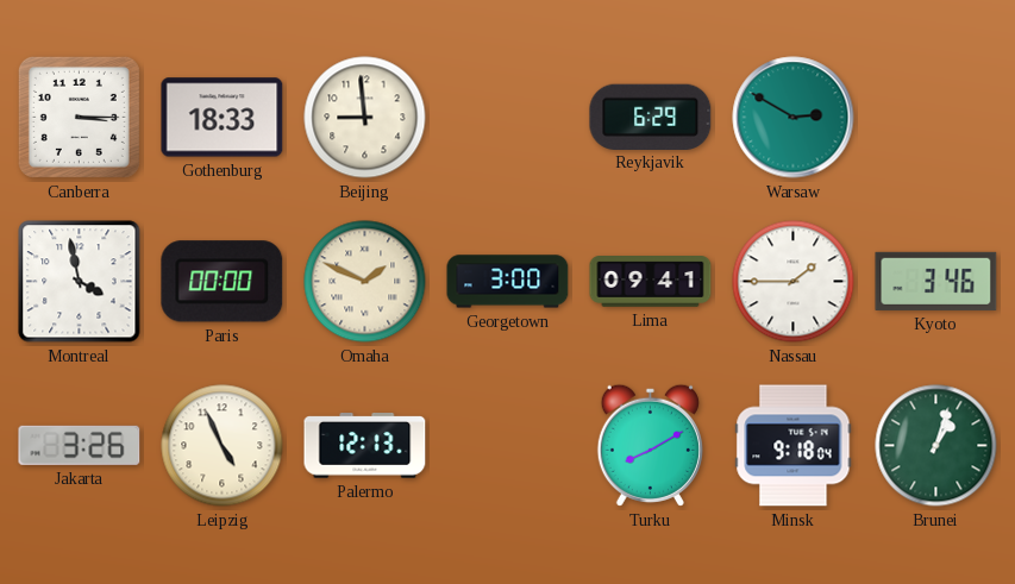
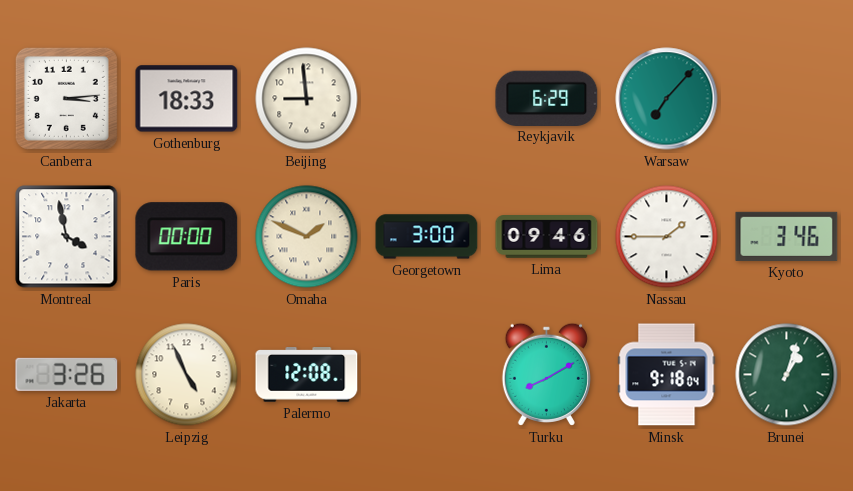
Canberra: 3:15 -> 3:14 (66, 98)
Warsaw: 2:50 -> 7:07 (667, 99)
Lima: 09:41 -> 09:46 (547, 237)
Palermo: 12:13 -> 12:08 (307, 375)
